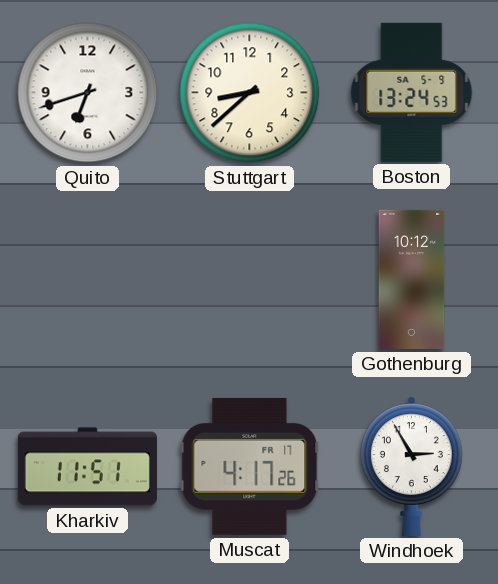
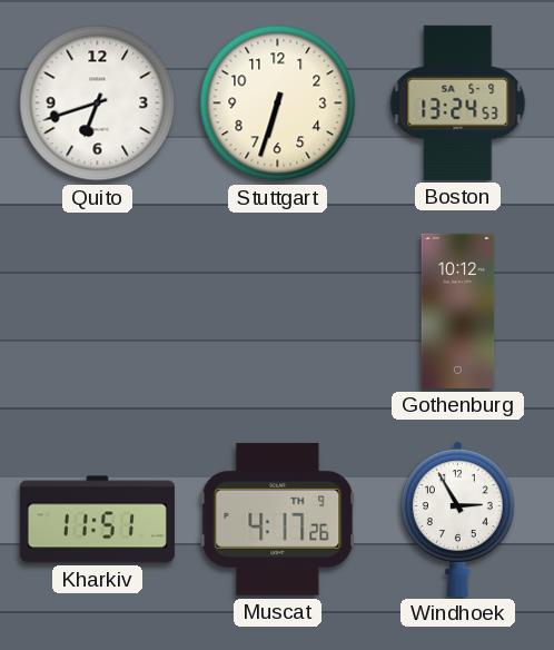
Stuttgart: 8:38 -> 6:33 (278, 104)
Muscat date: FR 17 -> TH 9 (278, 519)
